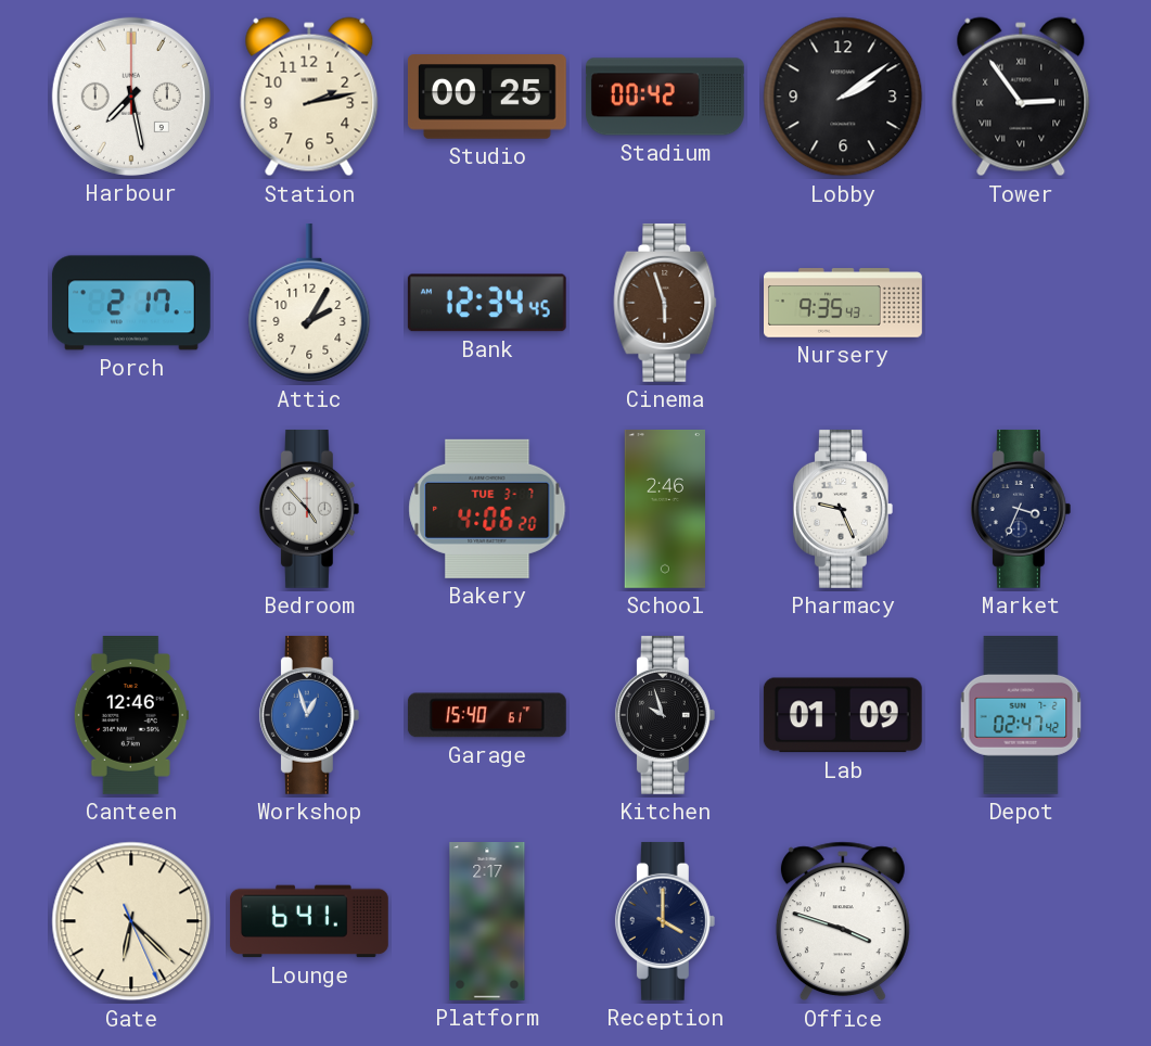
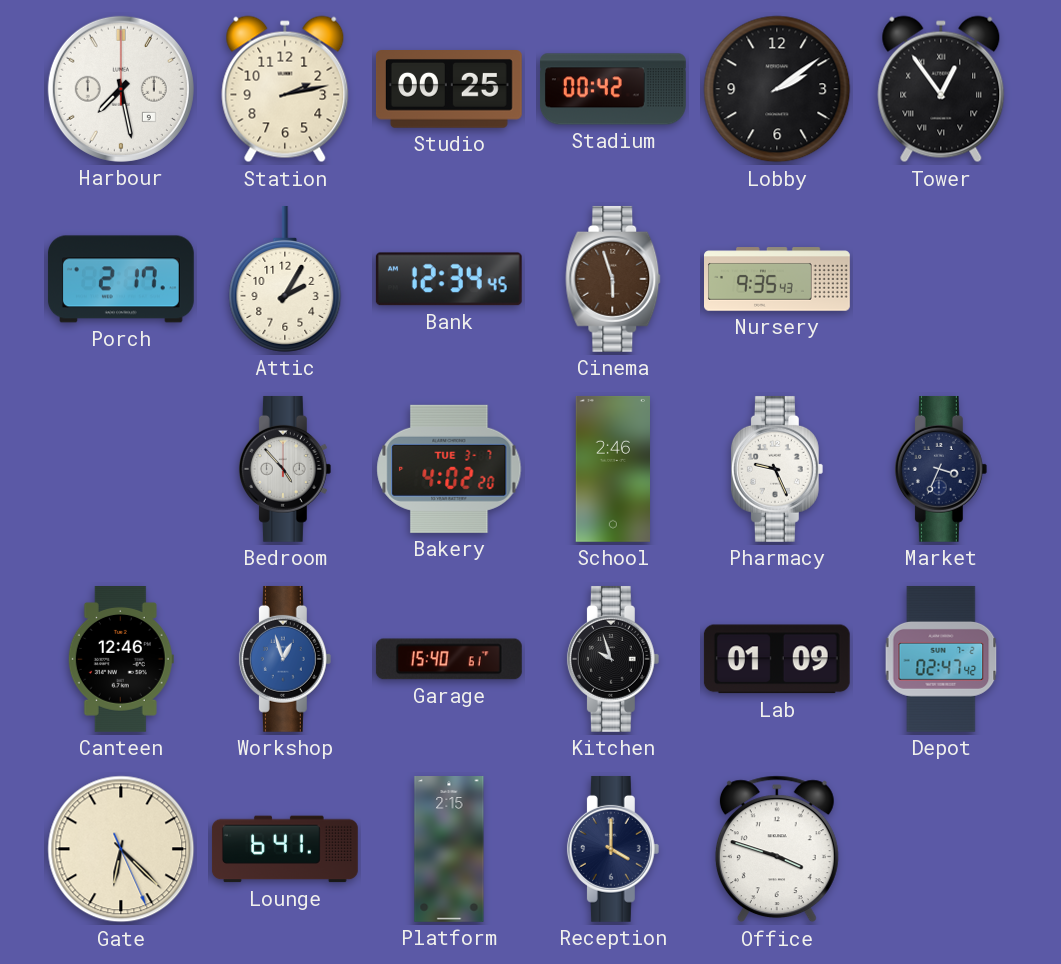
Tower: 2:54 -> 12:54 (941, 89)
Bakery: 4:06 -> 4:02 (449, 469)
Platform: 2:17 -> 2:15 (449, 850)
